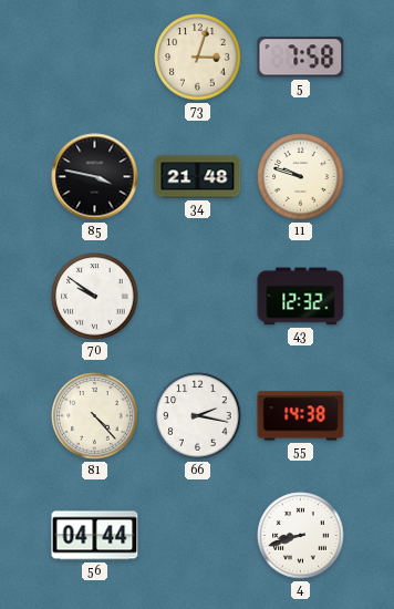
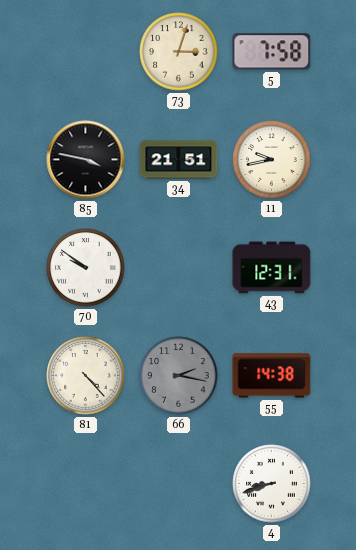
34: 21:48 -> 21:51 (179, 160)
11: 9:48 -> 9:43 (272, 160)
43: 12:32 -> 12:31 (272, 268)
66 dial: white -> grey (179, 376)
56: 04:44 -> none (95, 536)
